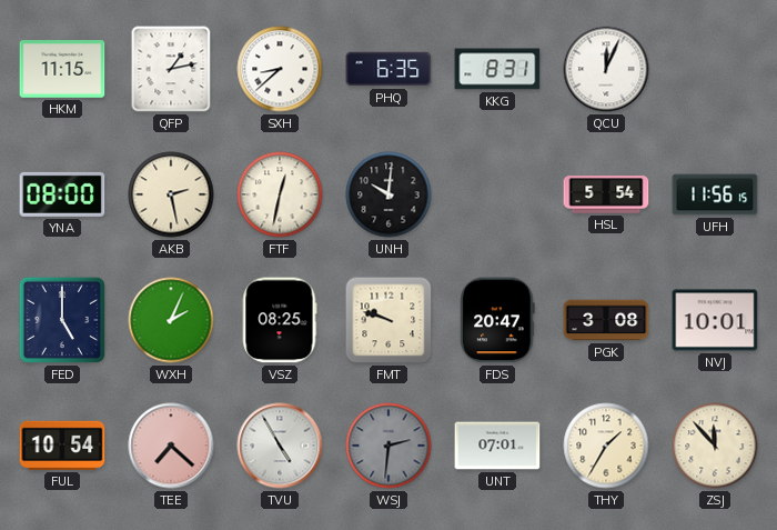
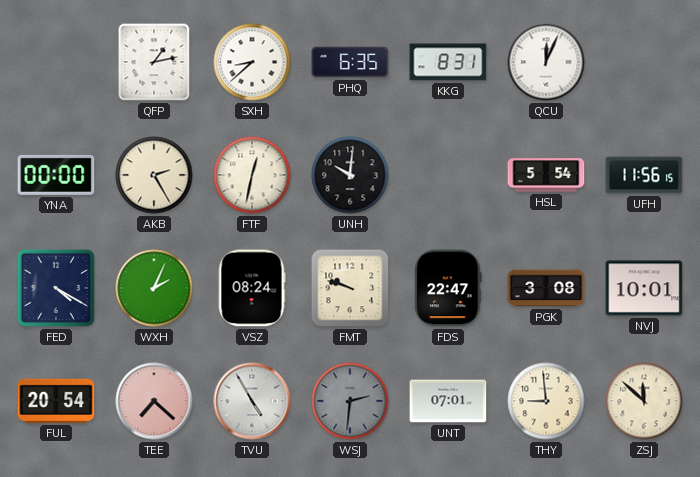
HKM: 11:15 -> none (62, 69)
YNA: 08:00 -> 00:00 (56, 175)
AKB: 2:28 -> 2:25 (154, 175)
FED: 5:00 -> 4:20 (56, 288)
VSZ: 08:25 -> 08:24 (252, 288)
FDS: 20:47 -> 22:47 (448, 288)
FUL: 10:54 -> 20:54 (56, 401)
THY: 1:35 -> 8:59 (546, 401)
ZSJ: 11:53 -> 11:52 (644, 401)
